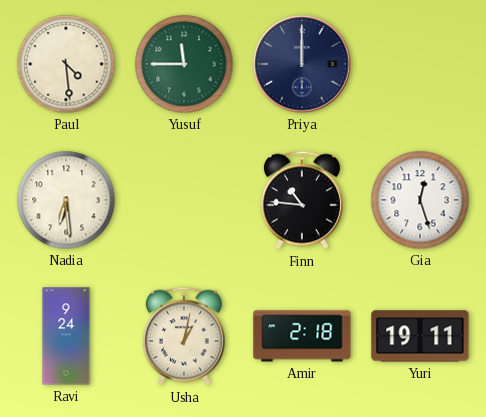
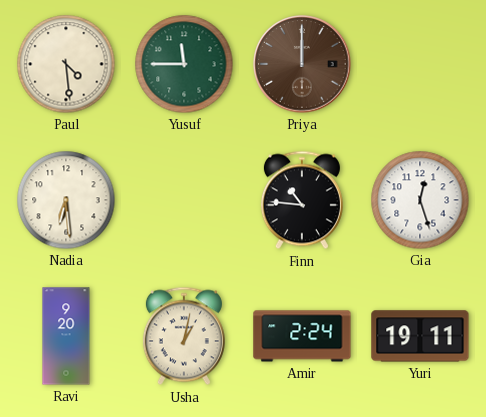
Priya dial: navy -> brown (302, 64)
Ravi: 9:24 -> 9:20 (66, 336)
Amir: 2:18 -> 2:24 (302, 336)
